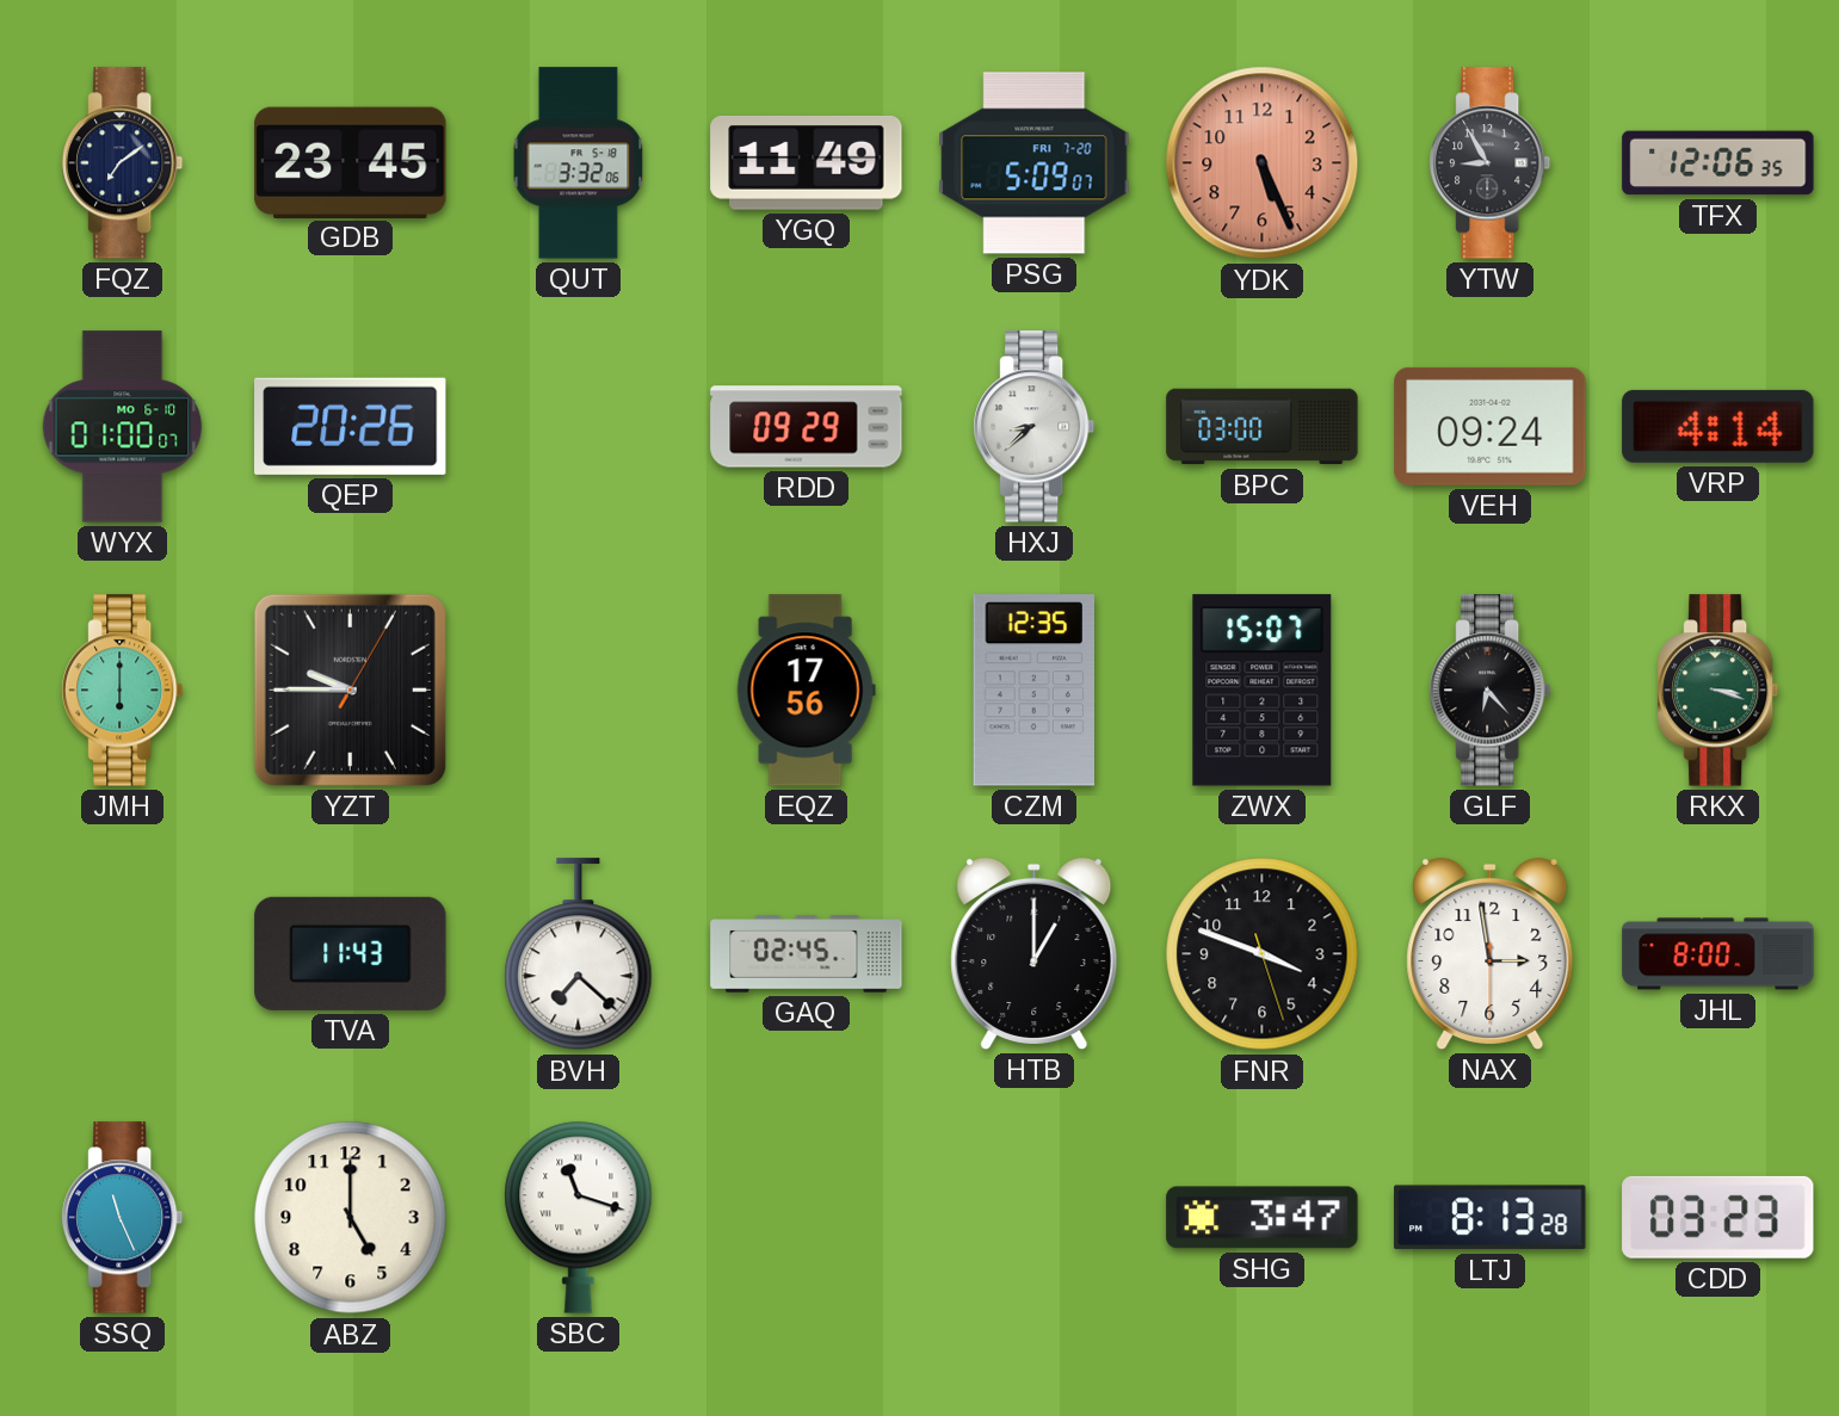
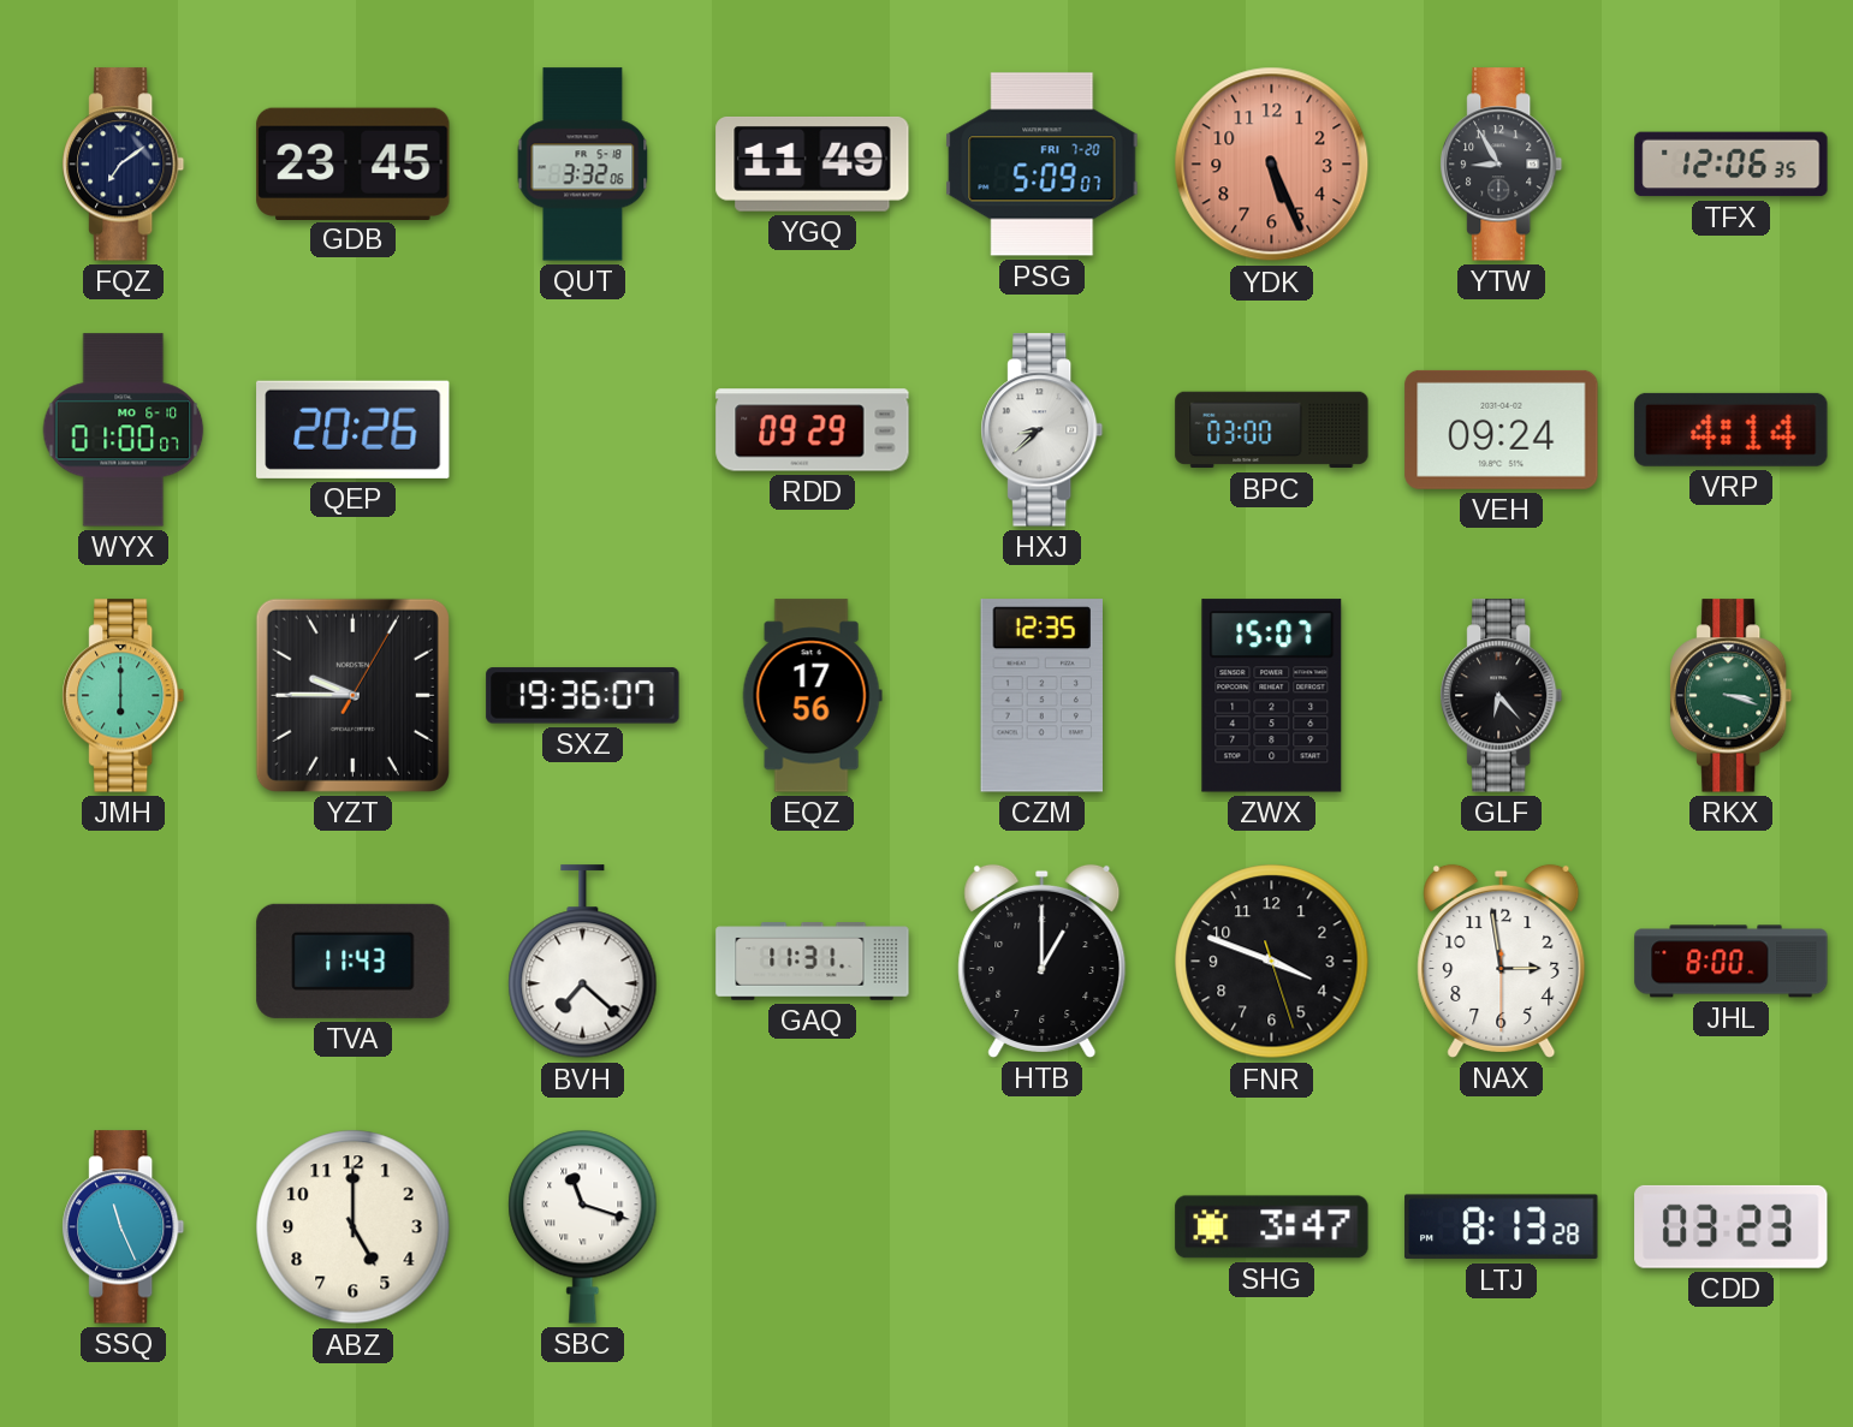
SXZ: none -> 19:36 (583, 696)
GAQ: 02:45 -> 11:31 (813, 962)
